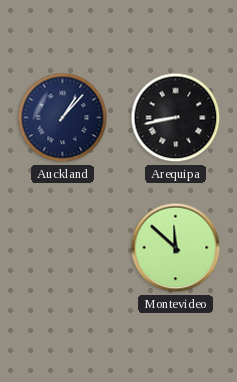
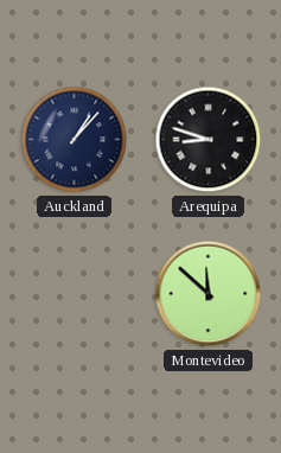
Arequipa: 8:43 -> 8:48 (209, 140)
